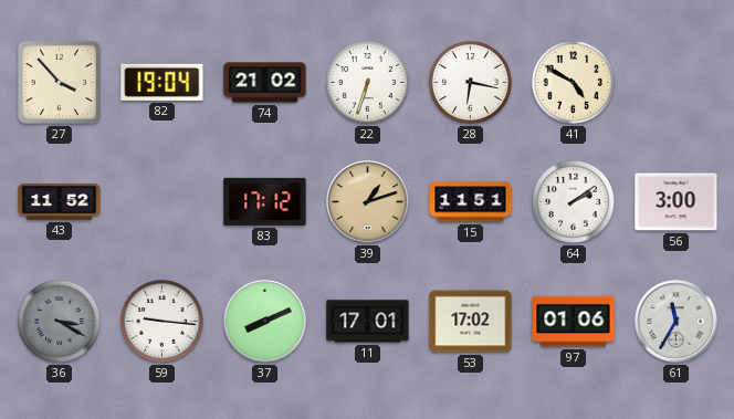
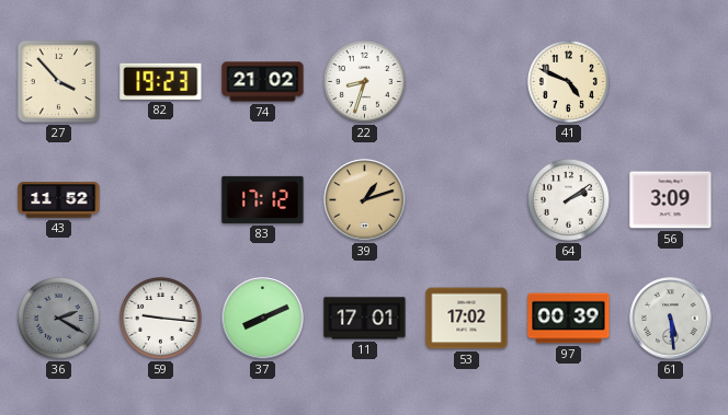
82: 19:04 -> 19:23 (161, 81)
22: 6:33 -> 8:33 (364, 81)
28: 6:17 -> none (470, 82)
41: 4:50 -> 4:49 (568, 81)
15: 11:51 -> none (471, 202)
56: 3:00 -> 3:09 (671, 200)
36: 3:20 -> 2:20 (58, 318)
97: 01:06 -> 00:39 (569, 319)
61: 11:35 -> 5:29 (671, 319)
